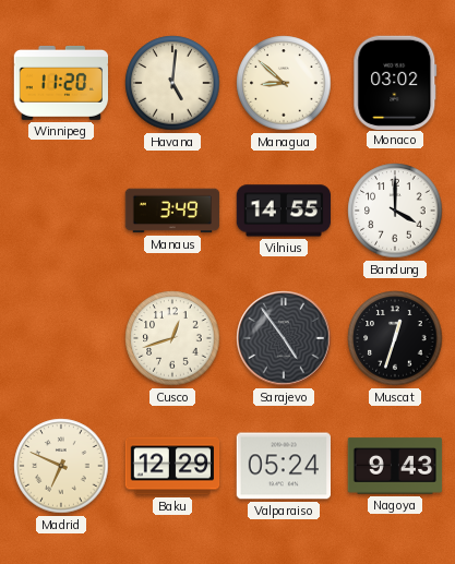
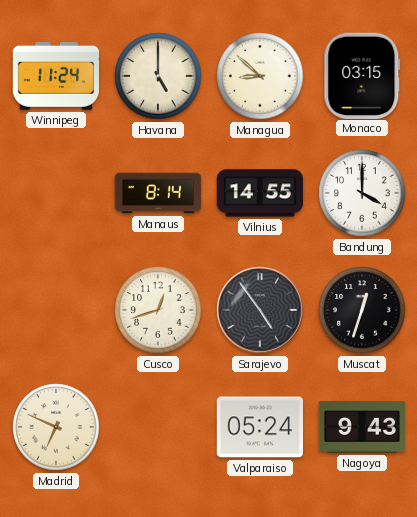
Winnipeg: 11:20 -> 11:24 (55, 76)
Havana: 5:01 -> 5:00 (158, 76)
Monaco: 03:02 -> 03:15 (362, 75)
Manaus: 3:49 -> 8:14 (158, 193)
Baku: 12:29 -> none (172, 466)
